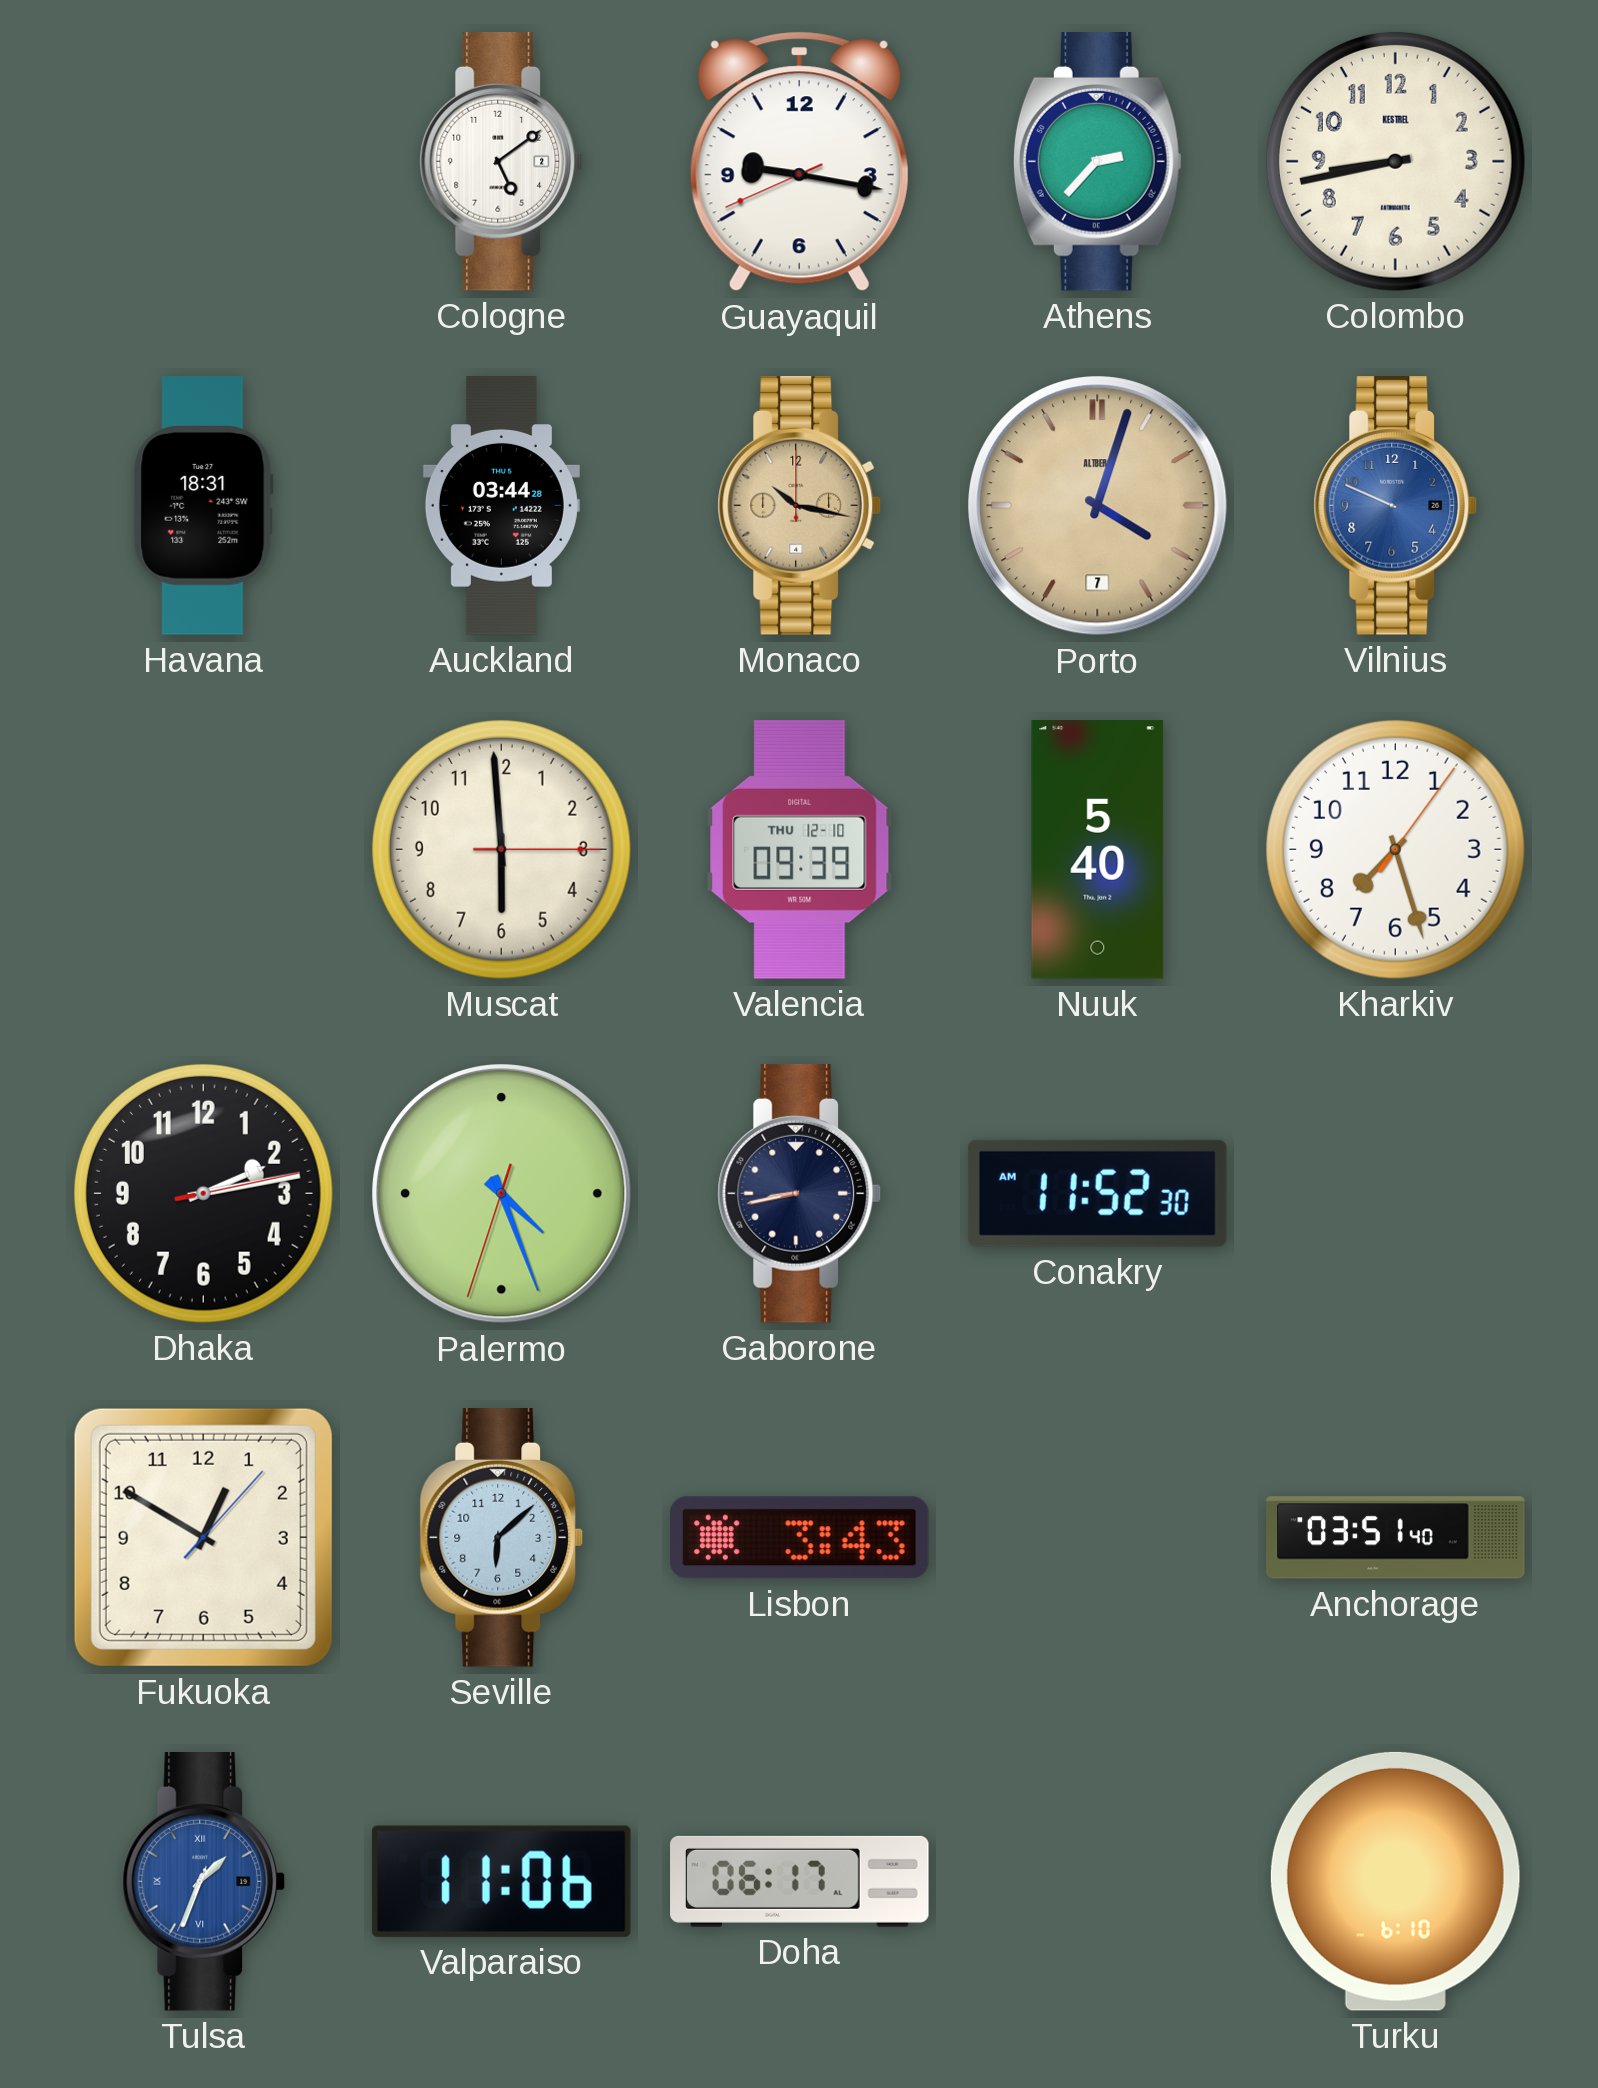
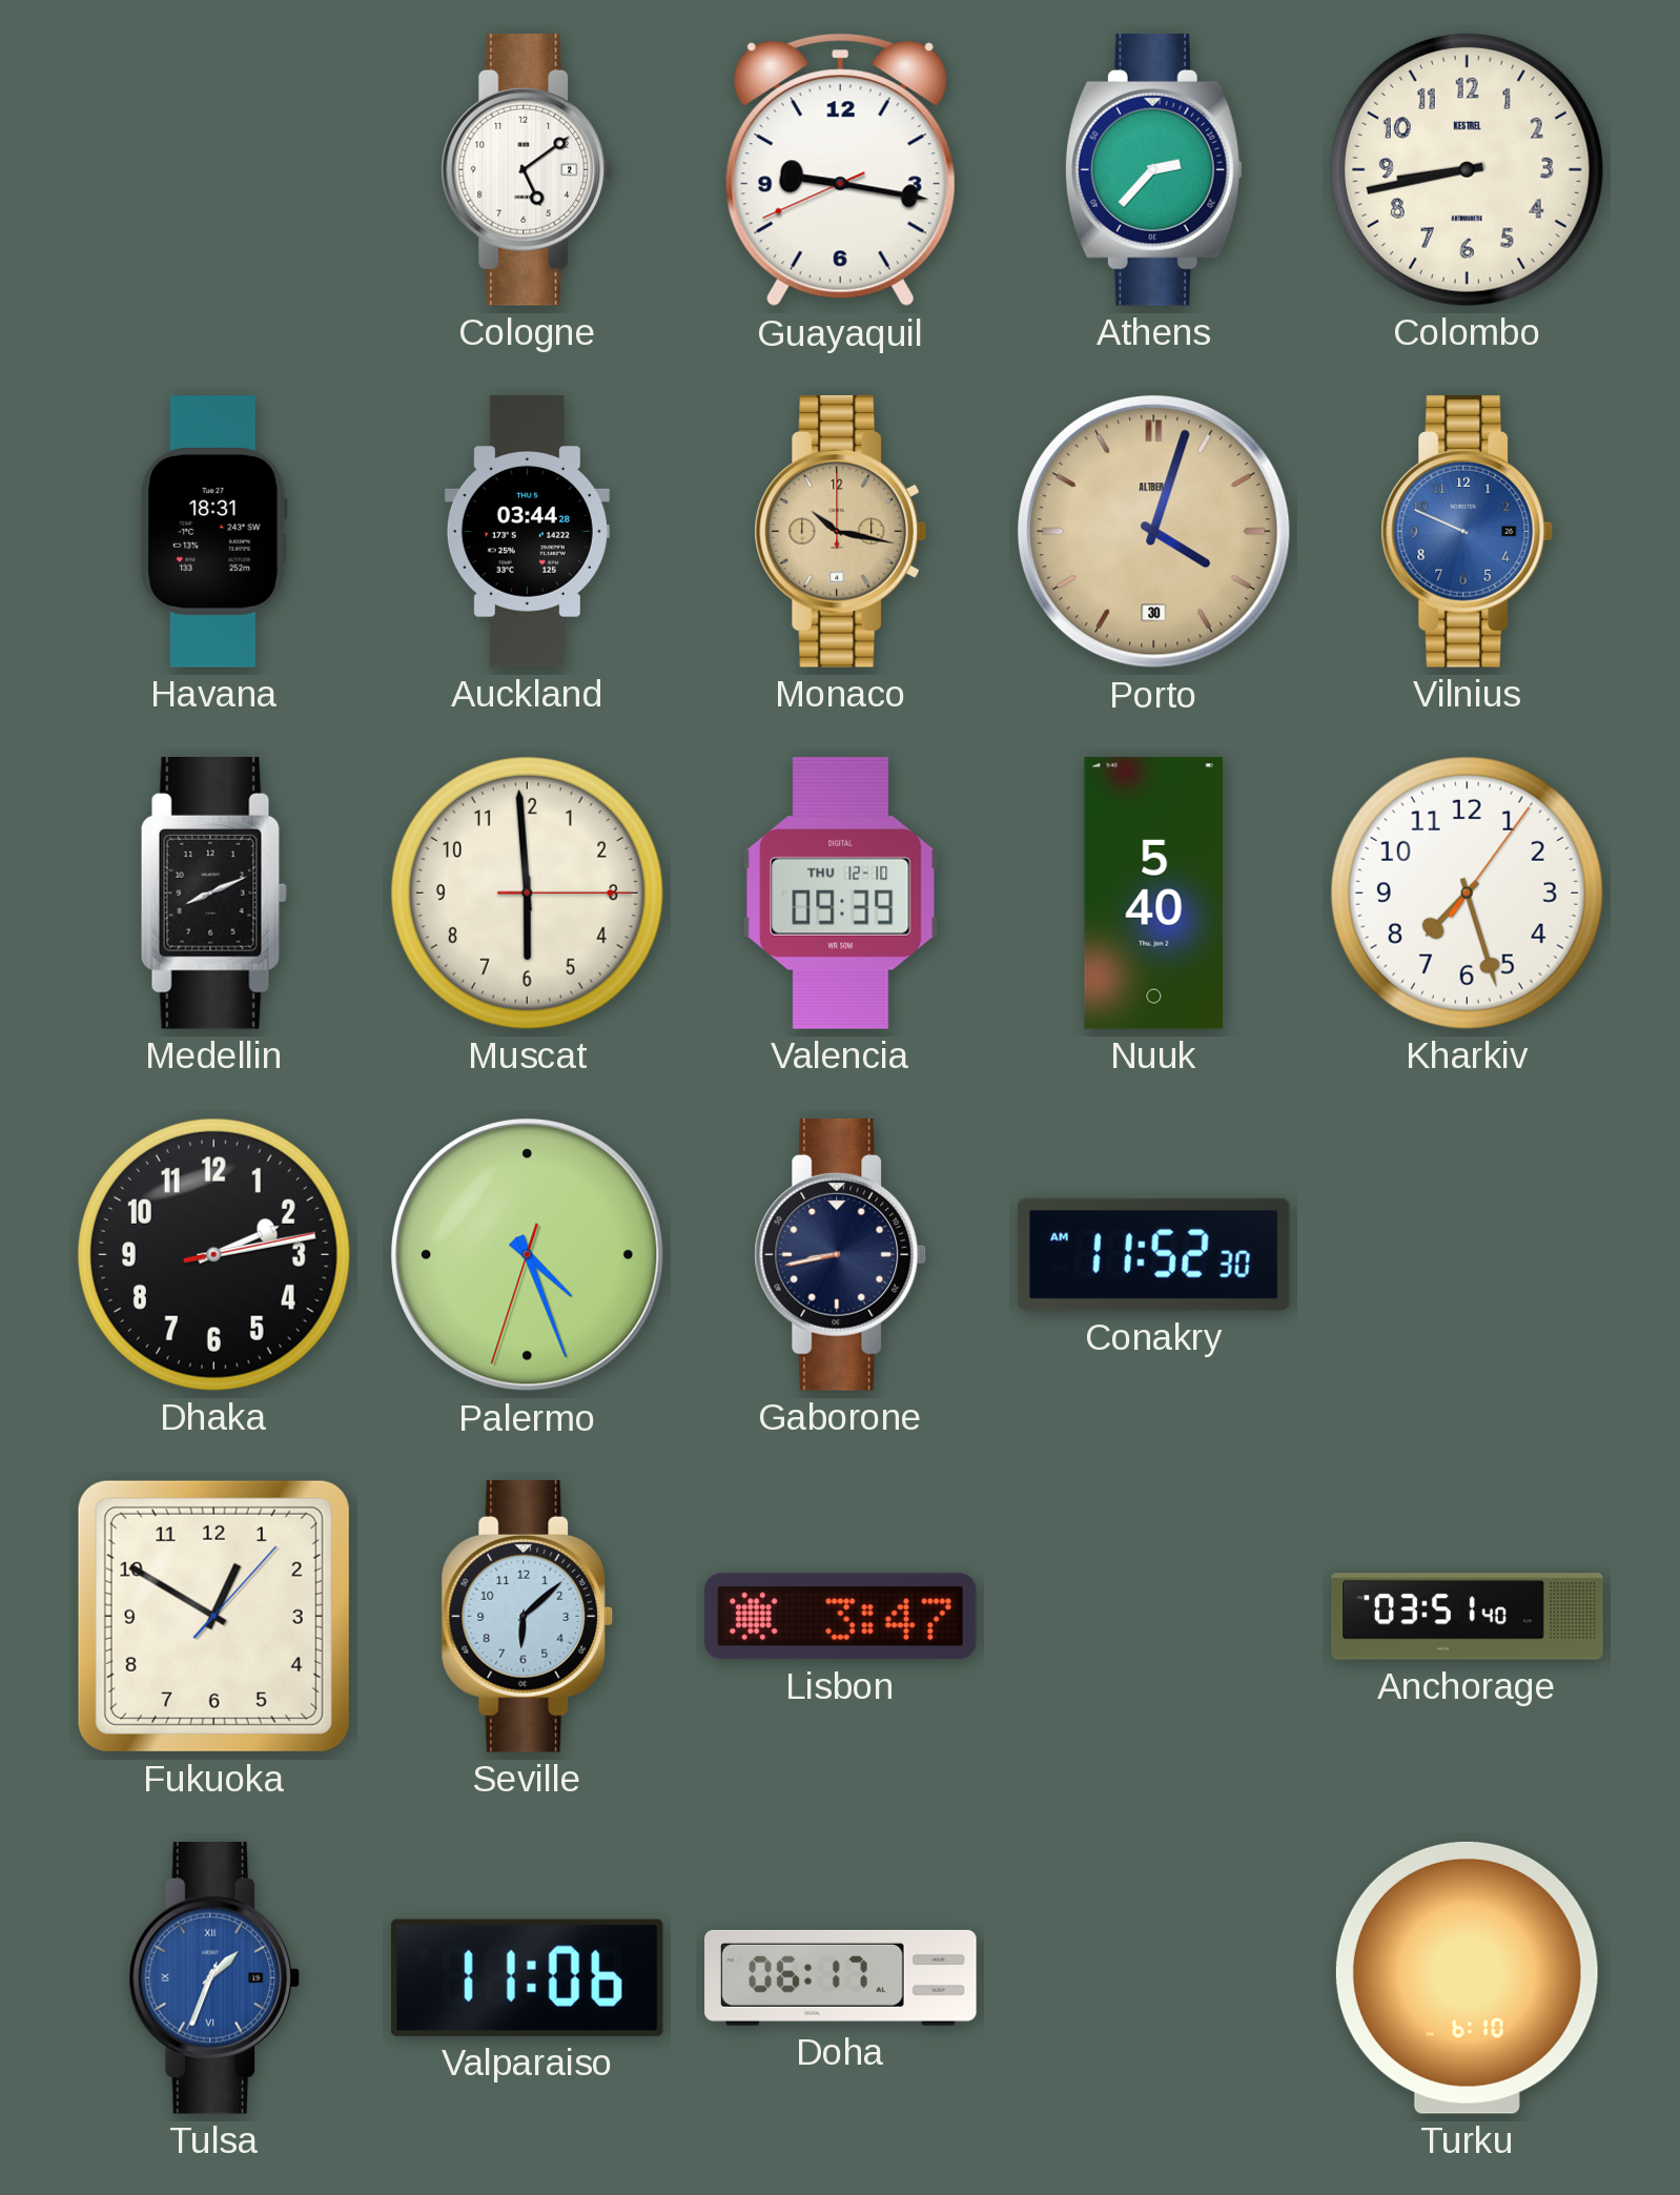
Porto date: 7 -> 30 (1154, 532)
Medellin: none -> 8:11 (213, 894)
Lisbon: 3:43 -> 3:47 (840, 1617)
